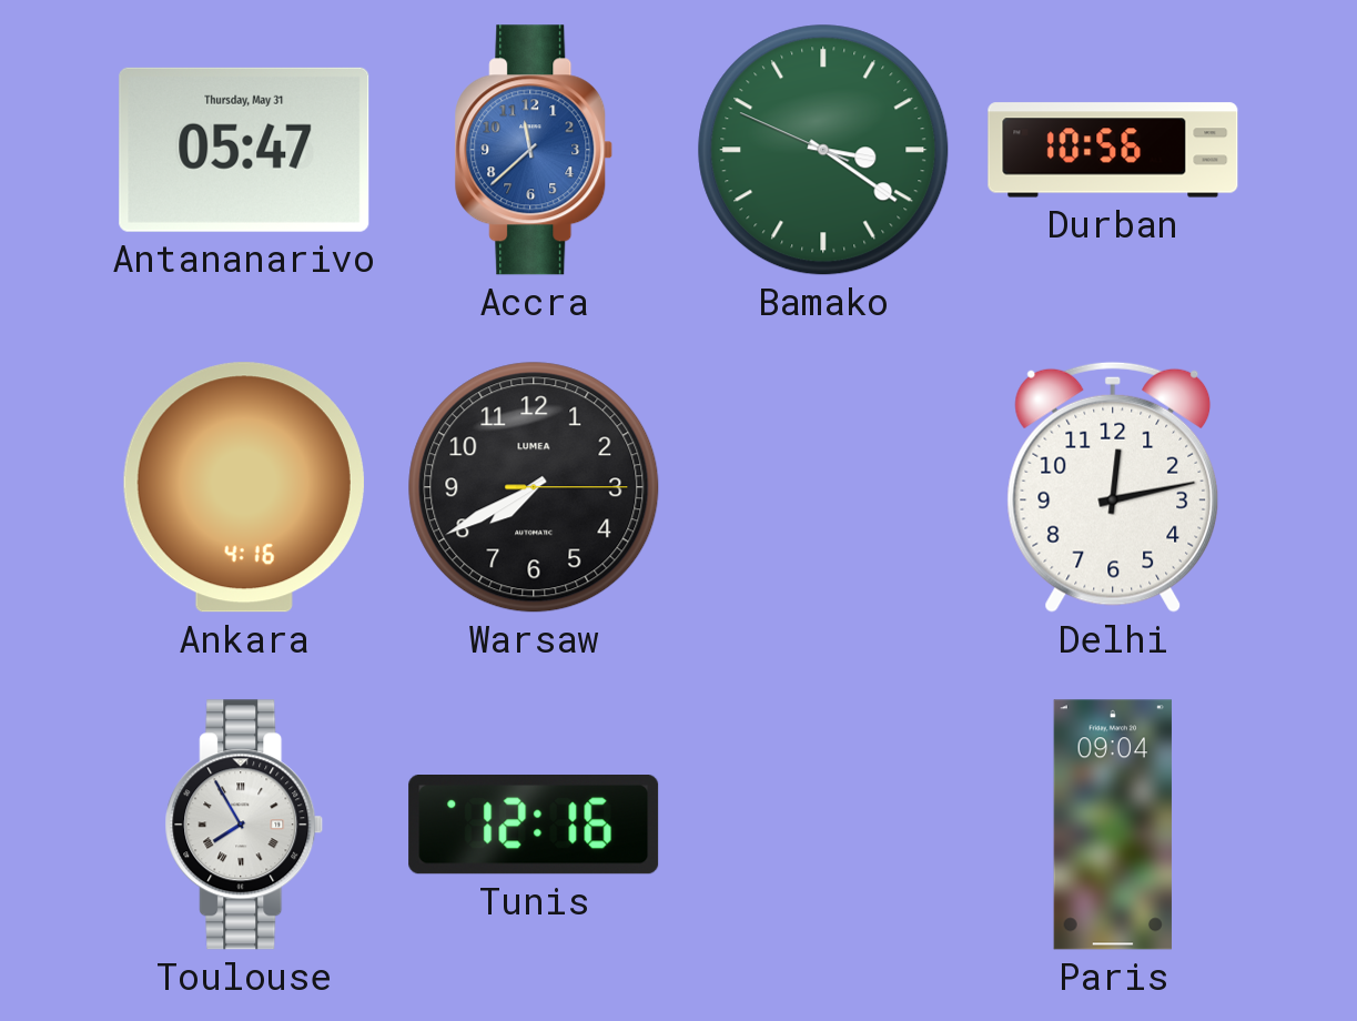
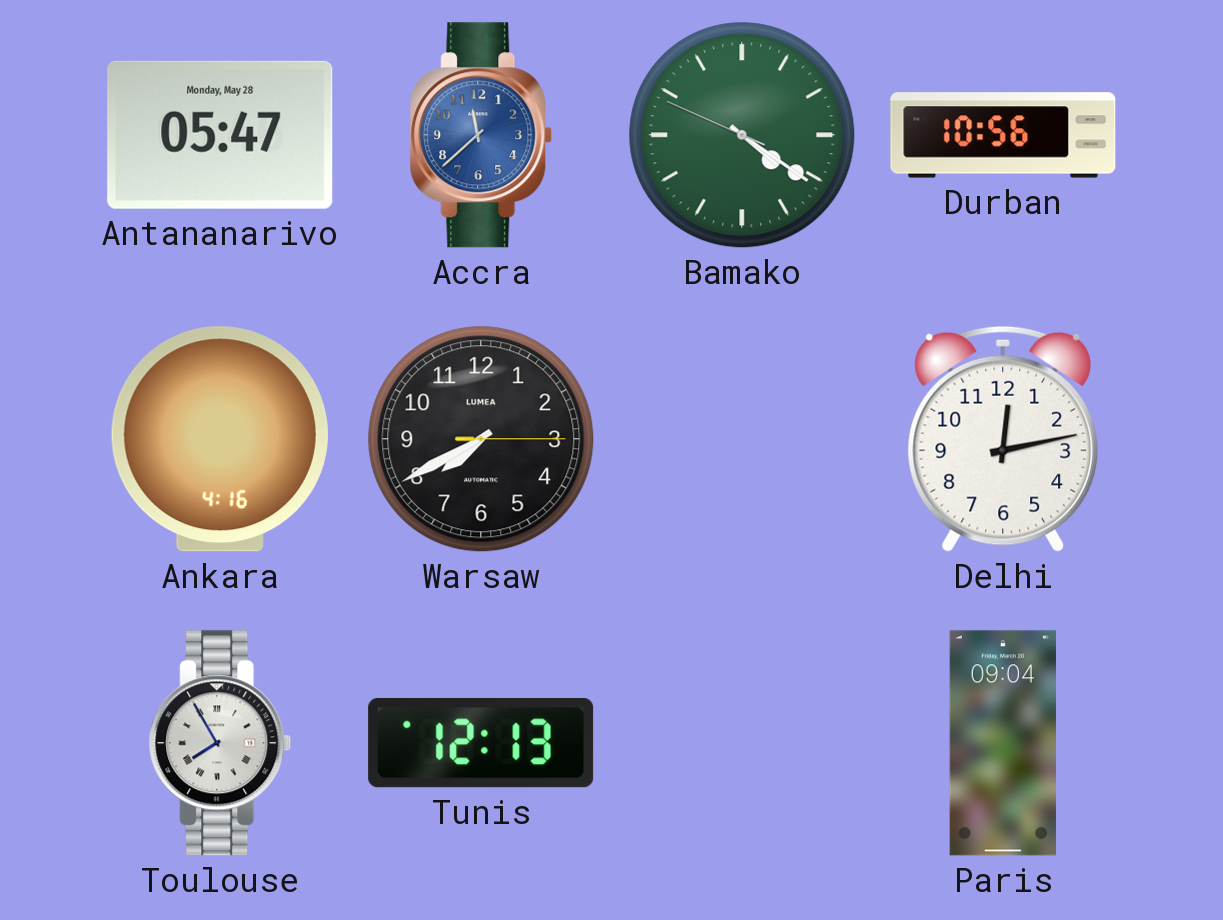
Antananarivo date: Thursday, May 31 -> Monday, May 28 (220, 135)
Bamako: 3:20 -> 4:20 (742, 135)
Tunis: 12:16 -> 12:13 (481, 744)
